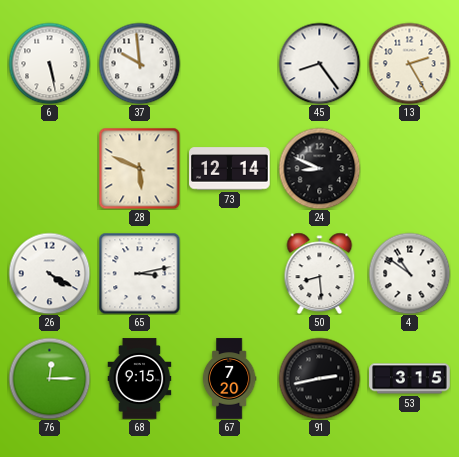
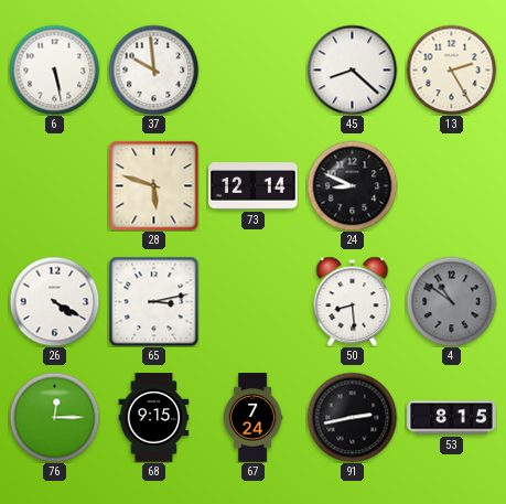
45: 8:24 -> 8:22 (352, 69)
28: 5:49 -> 5:48 (153, 185)
4 dial: white -> grey (451, 301)
67: 7:20 -> 7:24 (252, 418)
53: 3:15 -> 8:15 (452, 418)
